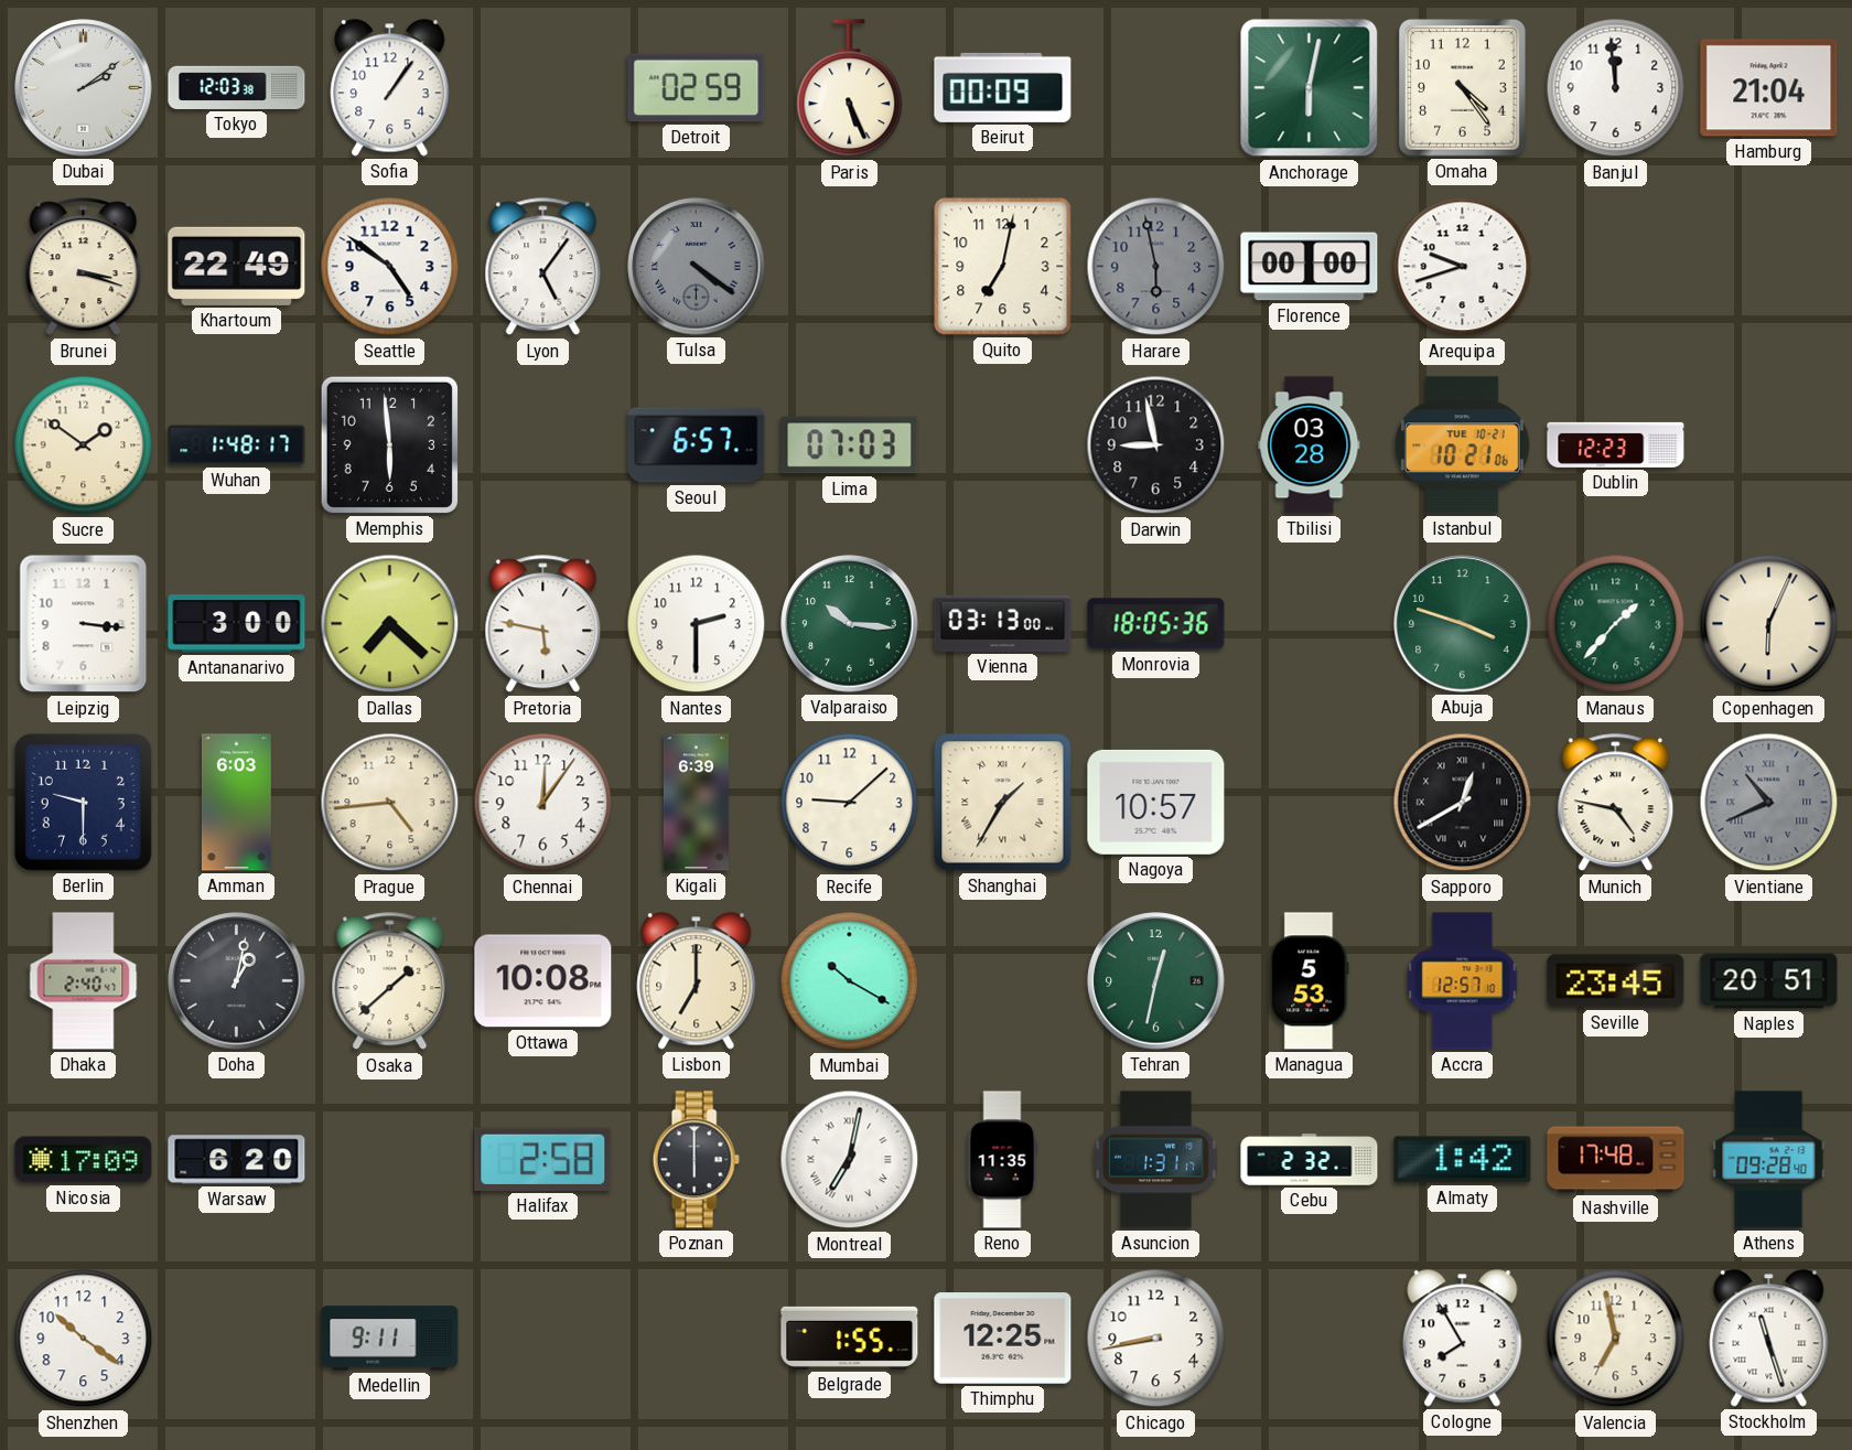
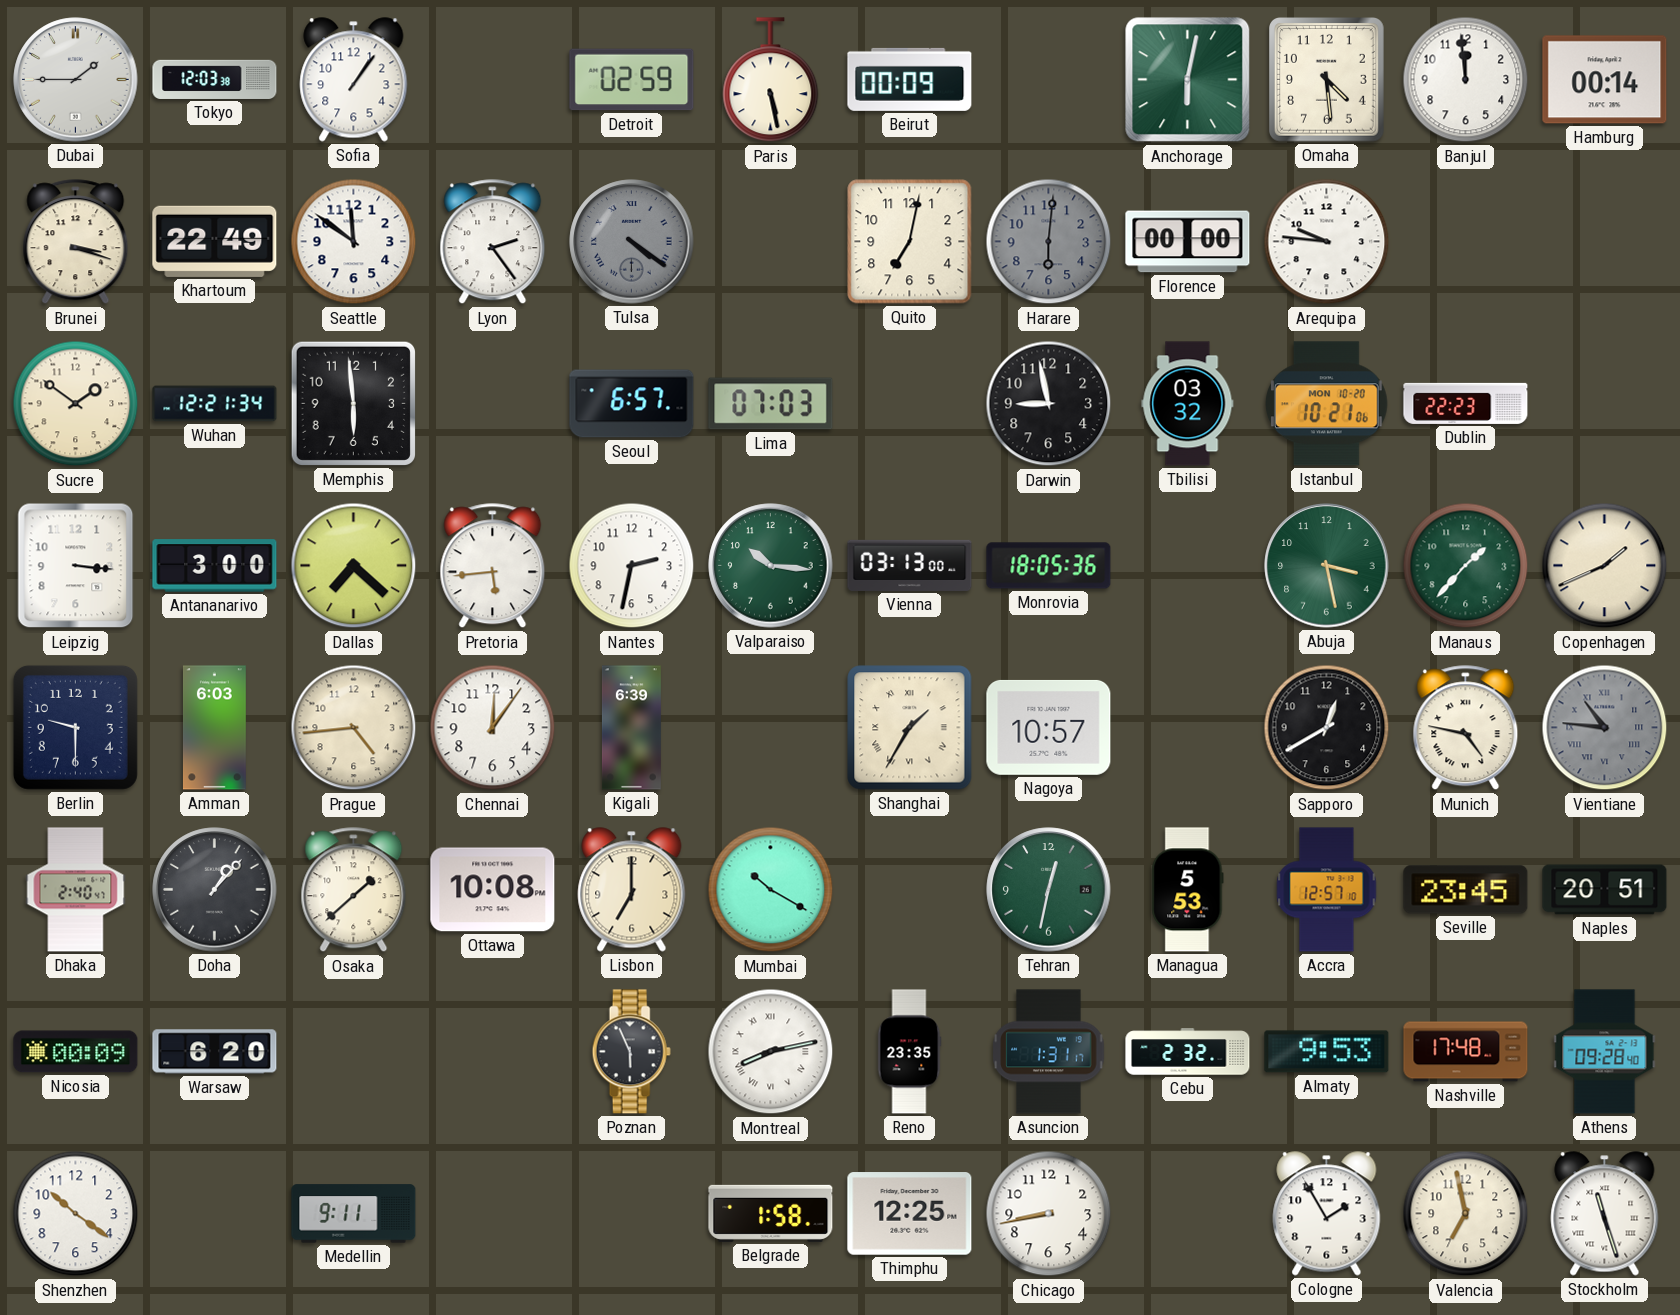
Dubai: 2:09 -> 1:45 (76, 80)
Paris: 5:26 -> 5:28 (771, 80)
Omaha: 4:24 -> 4:29 (1327, 80)
Hamburg: 21:04 -> 00:14 (1605, 80)
Seattle: 4:51 -> 11:51 (354, 242)
Lyon: 5:06 -> 2:24 (493, 242)
Harare: 5:58 -> 6:01 (1049, 242)
Arequipa: 9:42 -> 9:46 (1327, 242)
Wuhan: 1:48 -> 12:21 (215, 404)
Tbilisi: 03:28 -> 03:32 (1188, 404)
Istanbul date: TUE 10-21 -> MON 10-20 (1327, 404)
Dublin: 12:23 -> 22:23 (1466, 403)
Pretoria: 5:47 -> 5:44 (493, 566)
Nantes: 2:30 -> 2:32 (632, 566)
Abuja: 3:48 -> 3:28 (1327, 566)
Copenhagen: 6:04 -> 1:41 (1605, 566)
Recife: 9:08 -> none (850, 803)
Sapporo numerals: Roman -> Arabic (1327, 728)
Vientiane: 10:41 -> 10:46 (1605, 728)
Doha: 1:02 -> 1:07 (215, 890)
Nicosia: 17:09 -> 00:09 (76, 1052)
Halifax: 2:58 -> none (543, 1159)
Poznan: 6:00 -> 5:56 (631, 1052)
Montreal: 7:02 -> 8:13 (771, 1052)
Reno: 11:35 -> 23:35 (909, 1052)
Almaty: 1:42 -> 9:53 (1327, 1052)
Belgrade: 1:55 -> 1:58 (771, 1213)
Cologne: 7:55 -> 1:55 (1327, 1214)
